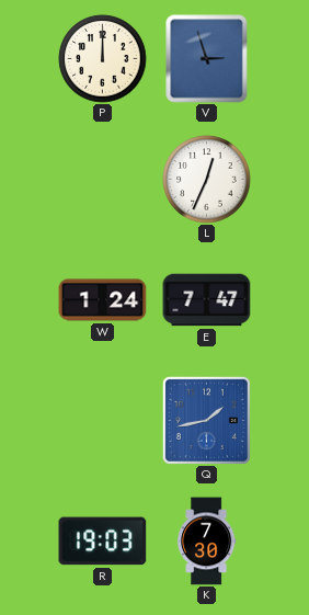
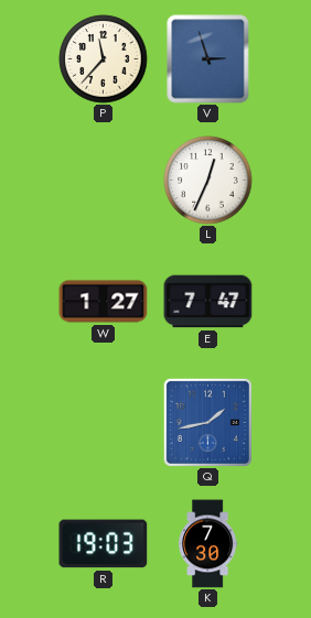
P: 12:00 -> 11:37 (104, 59)
W: 1:24 -> 1:27 (104, 302)
